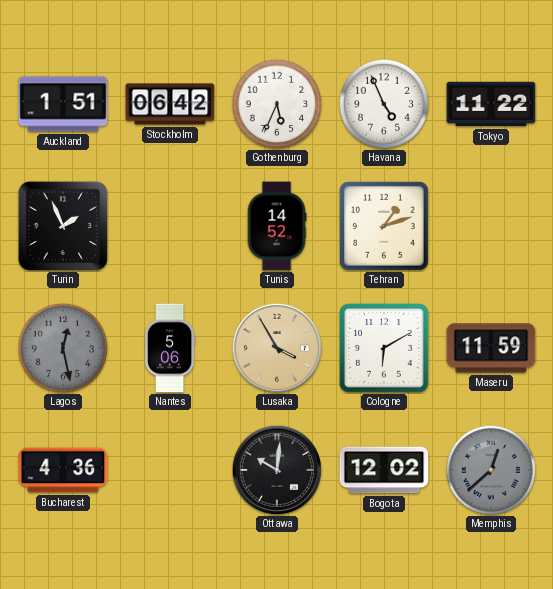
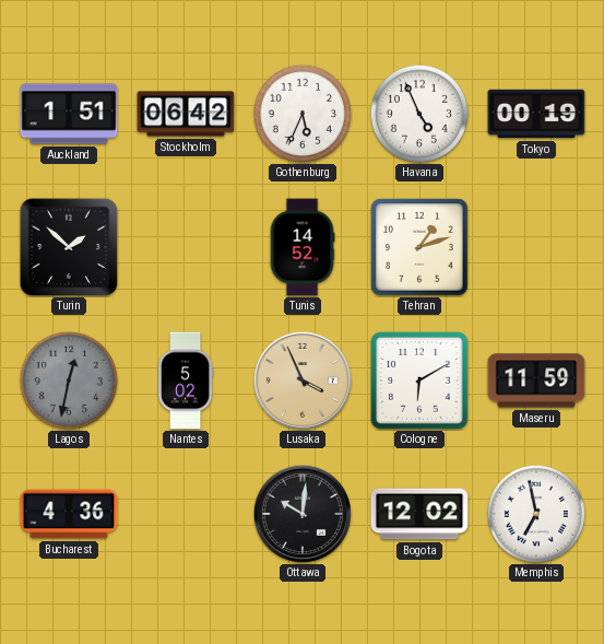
Tokyo: 11:22 -> 00:19 (536, 114)
Turin: 1:56 -> 1:52 (69, 247)
Lagos: 12:28 -> 12:32 (69, 380)
Nantes: 5:06 -> 5:02 (186, 380)
Lusaka: 3:55 -> 3:56 (303, 380)
Memphis: 12:38 -> 6:58 (536, 514)
Memphis dial: grey -> white (536, 514)
